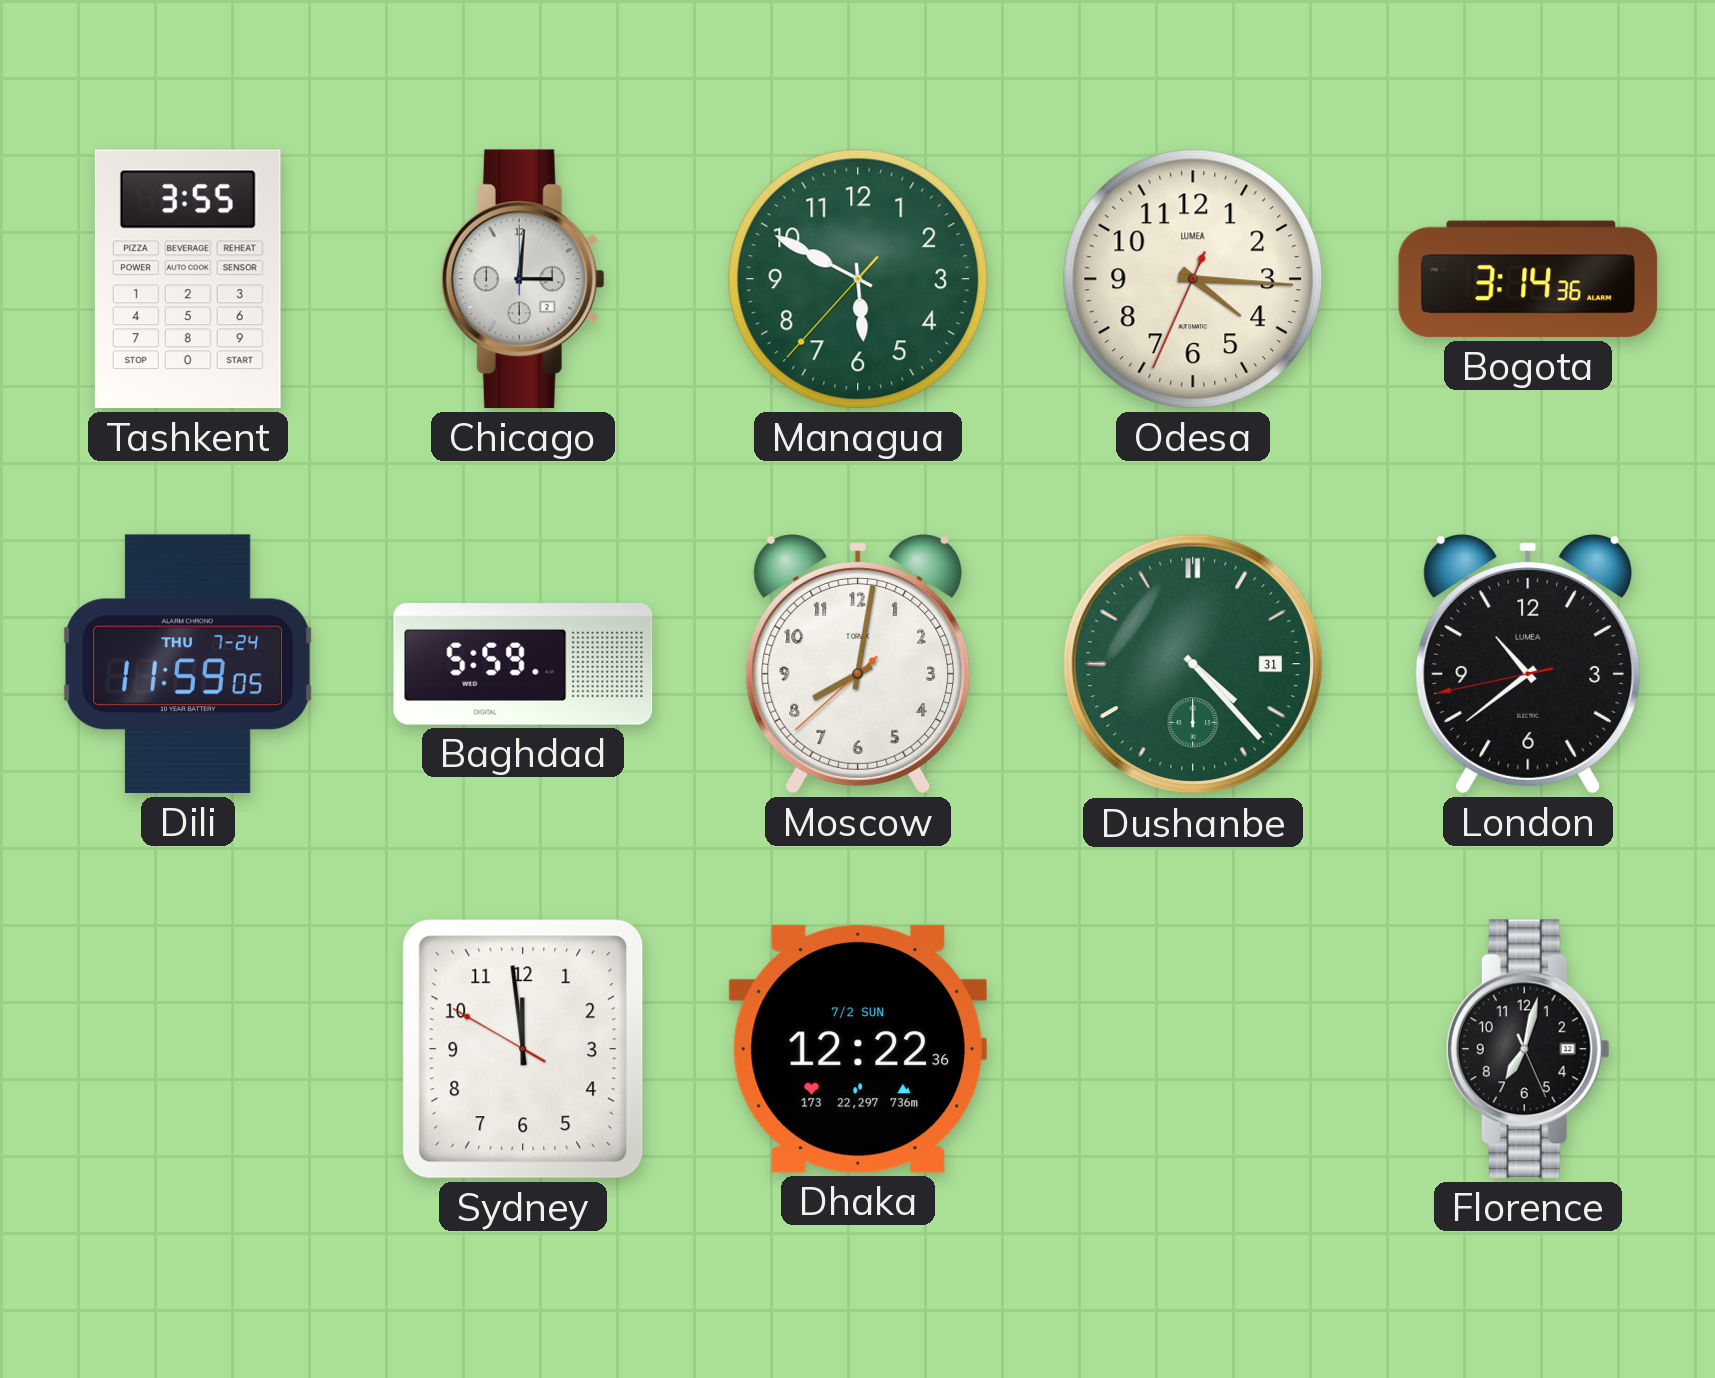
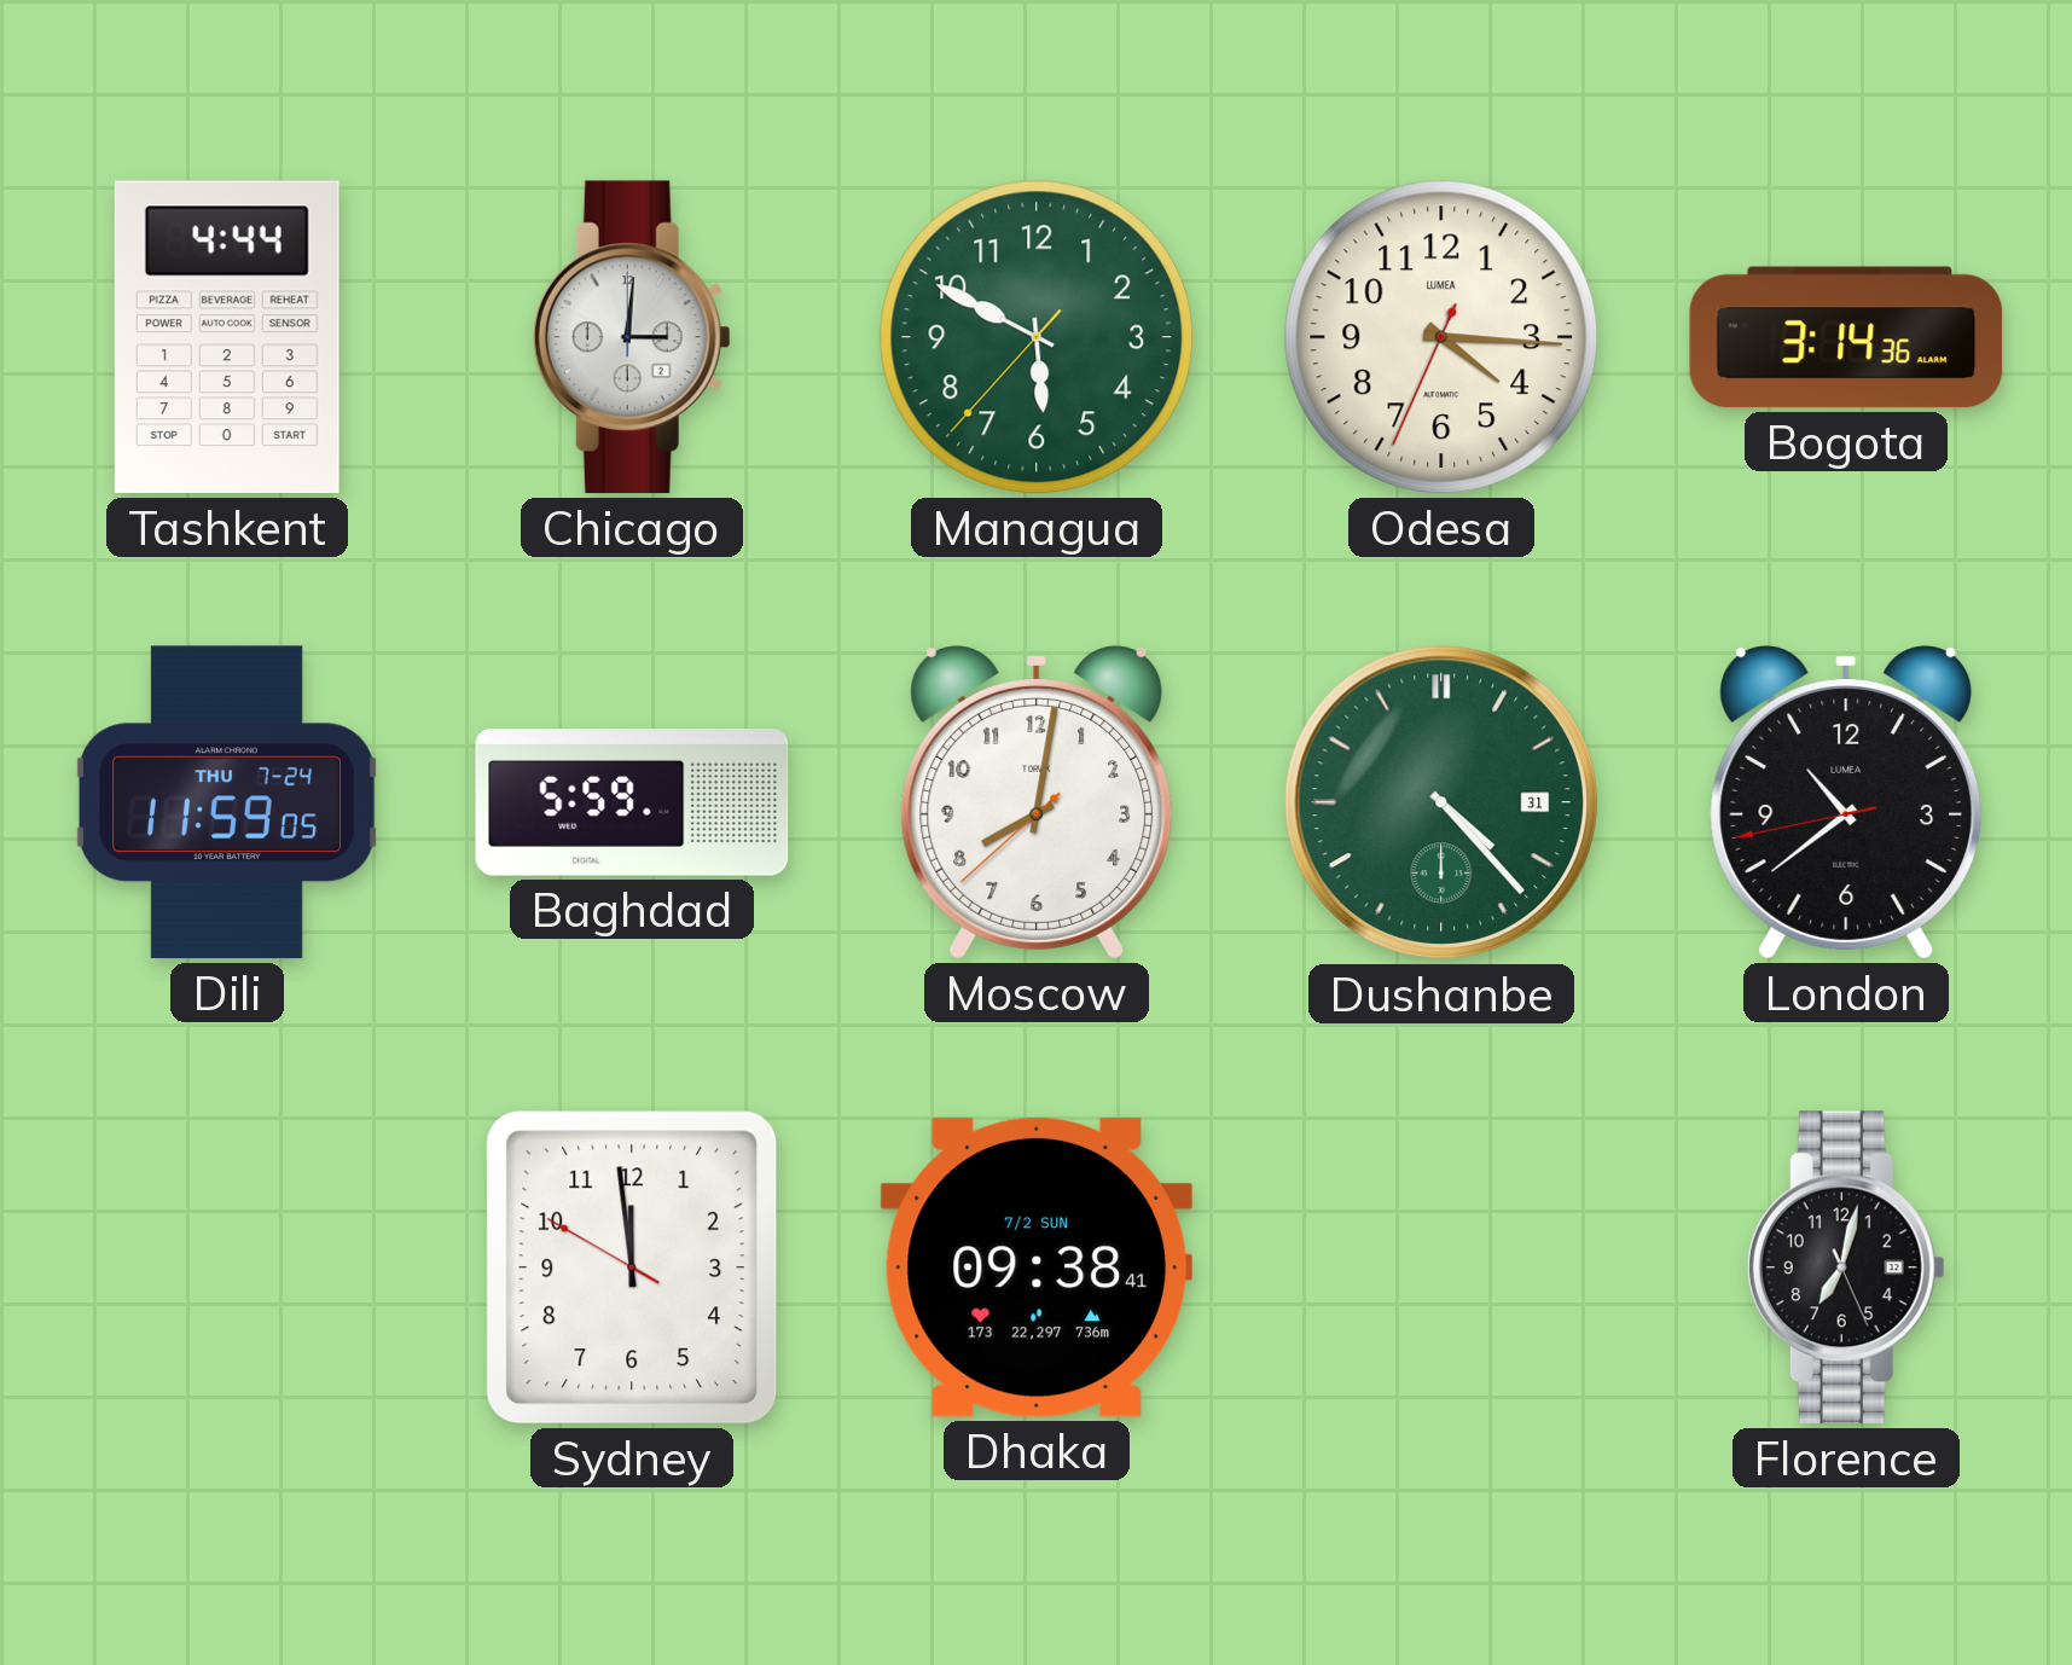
Tashkent: 3:55 -> 4:44 (227, 337)
Dhaka: 12:22 -> 09:38 (1037, 1267)
